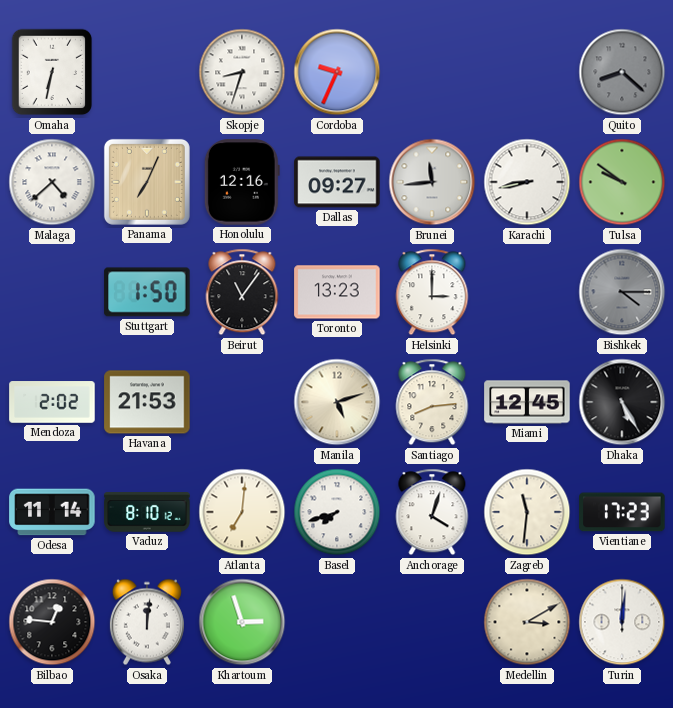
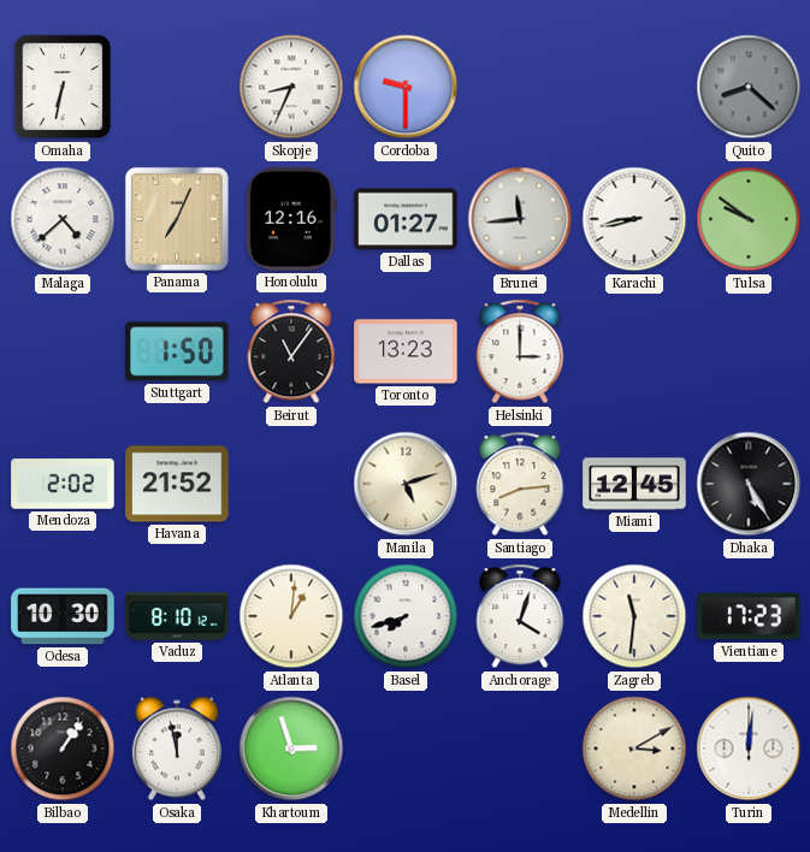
Skopje: 8:33 -> 8:34 (291, 87)
Cordoba: 9:34 -> 9:30 (406, 87)
Dallas: 09:27 -> 01:27 (406, 219)
Bishkek: 4:15 -> none (622, 292)
Havana: 21:53 -> 21:52 (177, 484)
Odesa: 11:14 -> 10:30 (63, 616)
Atlanta: 7:01 -> 1:01 (291, 616)
Bilbao: 12:46 -> 1:06 (63, 749)
Osaka: 12:01 -> 11:58 (177, 749)
